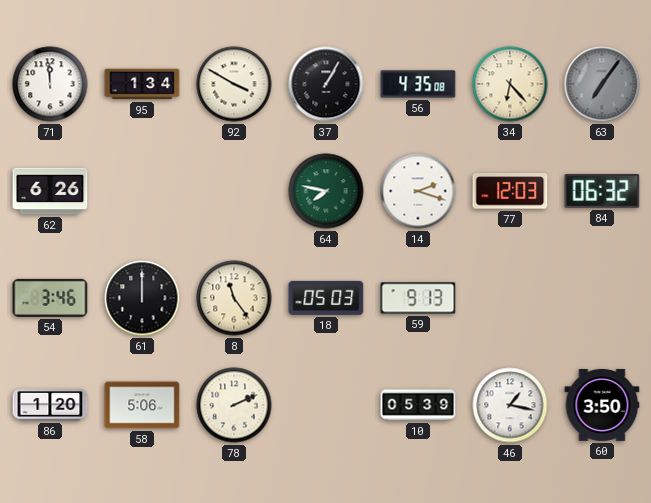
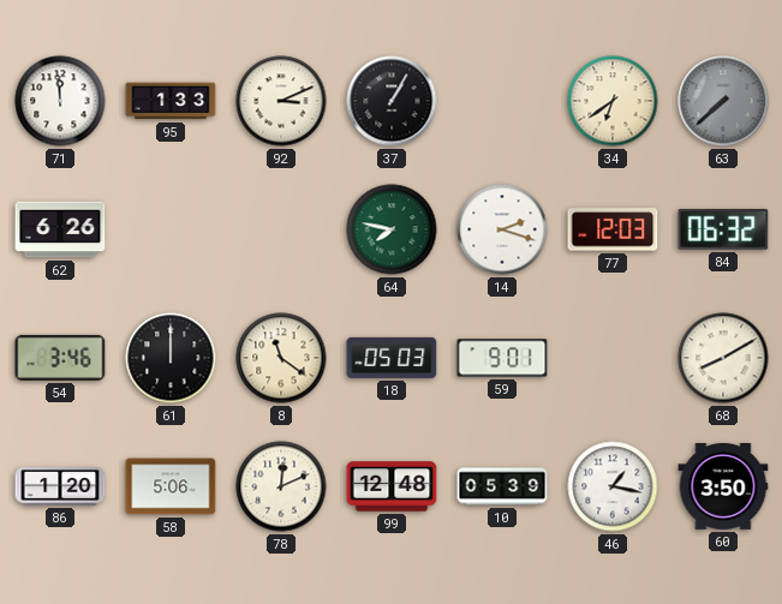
95: 1:34 -> 1:33 (171, 101)
92: 3:50 -> 3:11 (281, 101)
56: 4:35 -> none (418, 84)
34: 6:23 -> 6:39 (613, 101)
63: 7:06 -> 7:38 (723, 101)
8: 11:24 -> 11:21 (281, 358)
59: 9:13 -> 9:01 (502, 358)
68: none -> 8:10 (723, 358)
78: 2:11 -> 12:11 (281, 486)
99: none -> 12:48 (392, 486)
